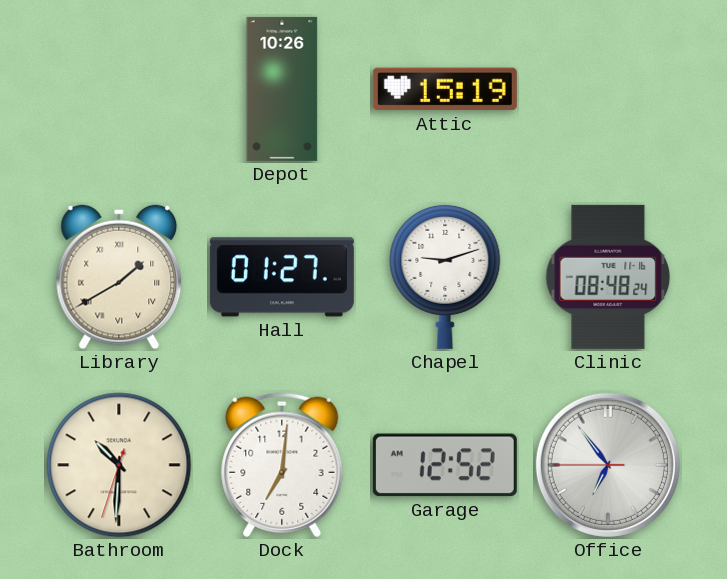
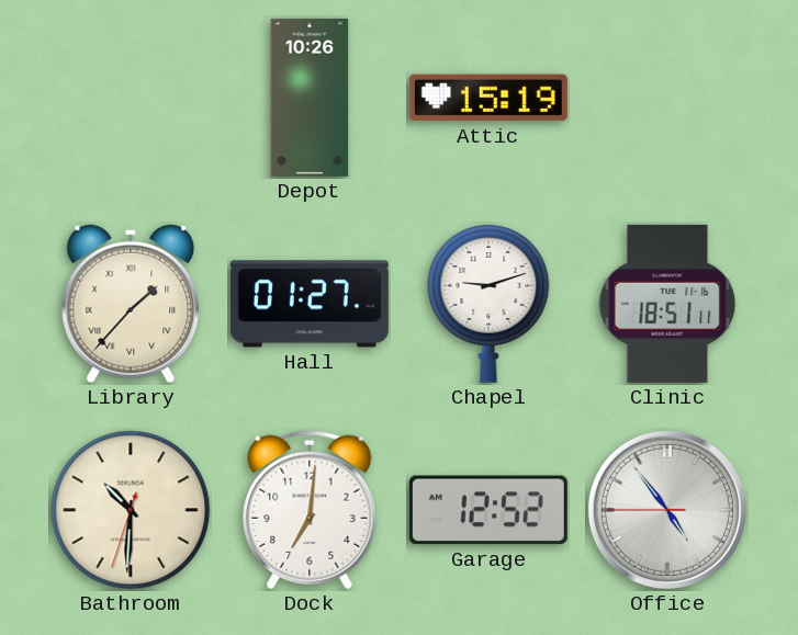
Library: 1:40 -> 1:37 (131, 304)
Clinic: 08:48 -> 18:51 (667, 304)
Office: 6:53 -> 4:53 (667, 510)
